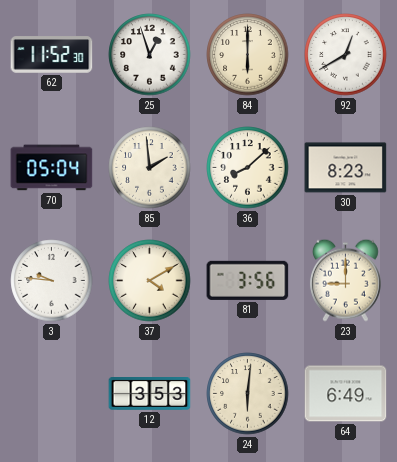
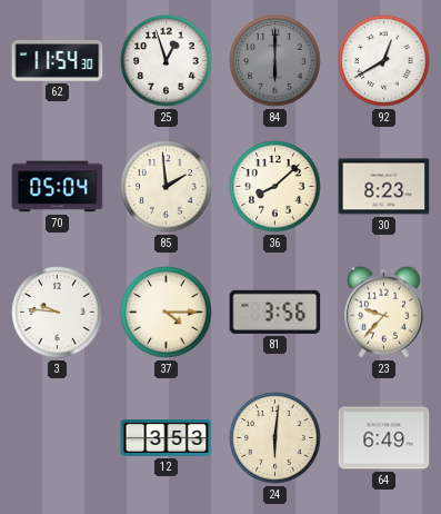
62: 11:52 -> 11:54 (58, 61)
84 dial: cream -> grey (275, 61)
37: 4:10 -> 4:15 (167, 313)
23: 9:00 -> 9:37 (383, 312)
